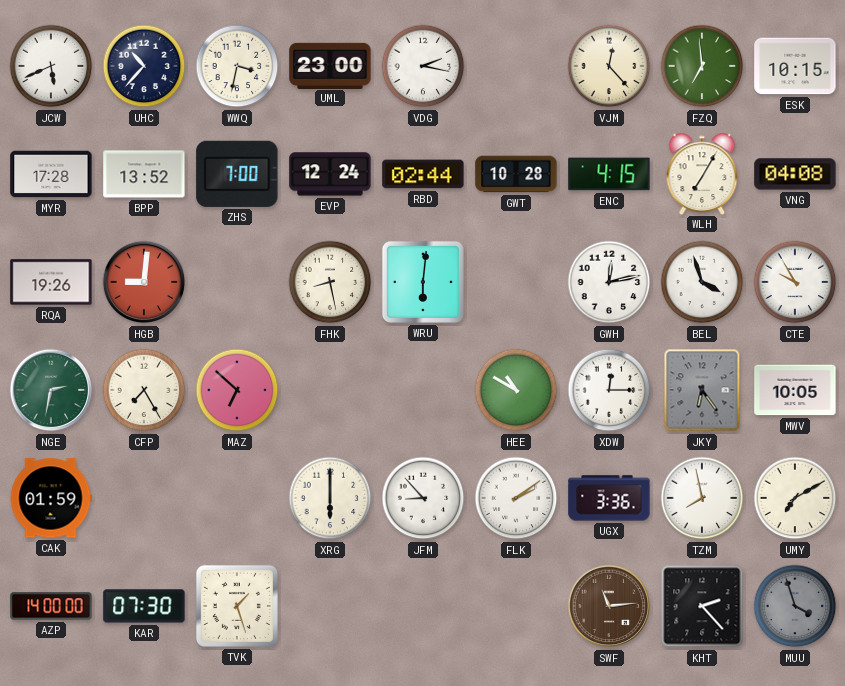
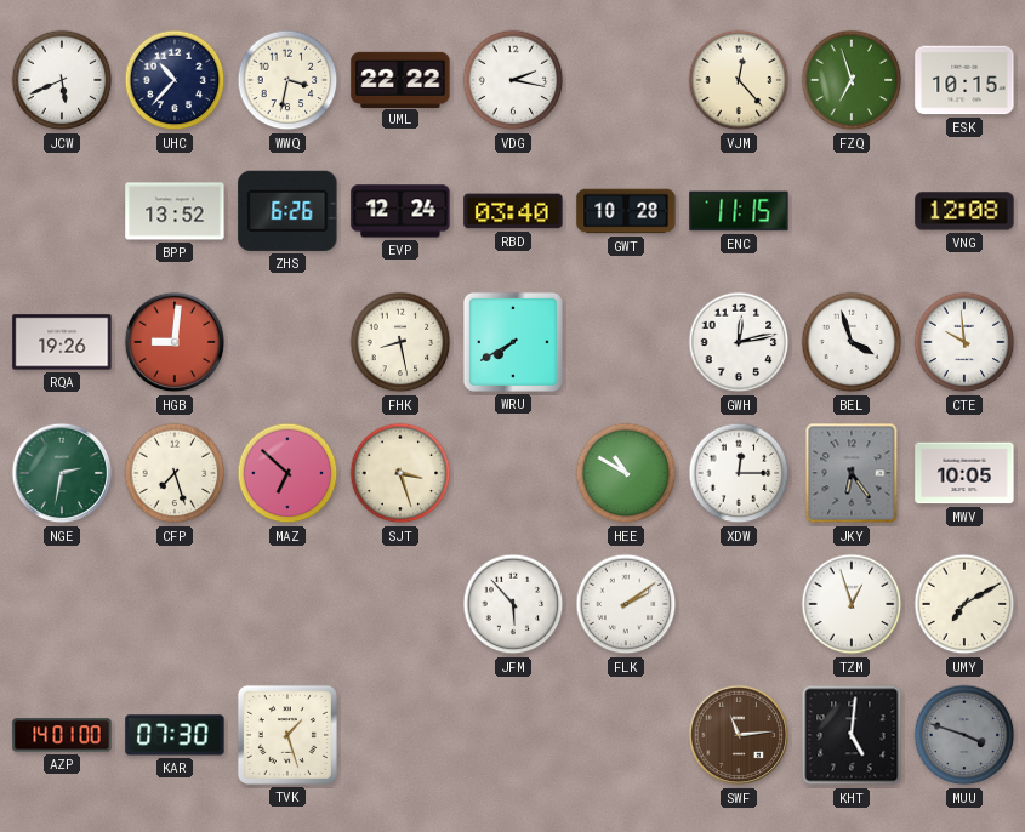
UML: 23:00 -> 22:22 (400, 79)
FZQ: 6:59 -> 6:57 (852, 80)
MYR: 17:28 -> none (51, 174)
ZHS: 7:00 -> 6:26 (287, 211)
RBD: 02:44 -> 03:40 (513, 211)
ENC: 4:15 -> 11:15 (739, 211)
WLH: 7:05 -> none (702, 173)
VNG: 04:08 -> 12:08 (964, 211)
WRU: 6:01 -> 7:40 (513, 342)
CTE: 9:55 -> 9:59 (964, 342)
CFP: 7:25 -> 7:27 (175, 473)
SJT: none -> 3:27 (400, 473)
CAK: 01:59 -> none (51, 498)
XRG: 6:00 -> none (330, 498)
JFM: 8:53 -> 5:53 (513, 604)
UGX: 3:36 -> none (609, 498)
TZM: 7:58 -> 12:57 (852, 604)
AZP: 14:00 -> 14:01 (62, 735)
KHT: 2:23 -> 5:01 (852, 735)
MUU: 3:57 -> 3:48 (964, 735)
